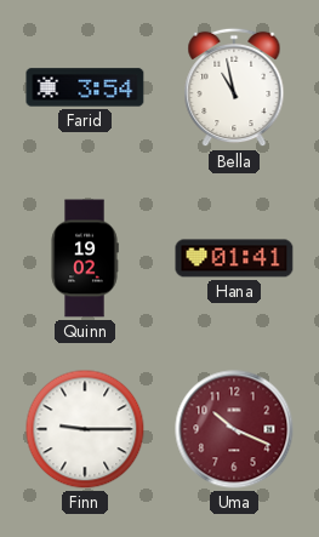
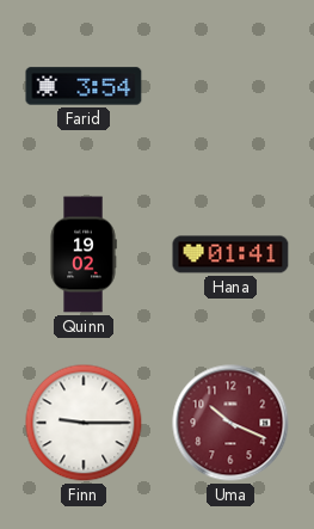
Bella: 10:58 -> none (234, 87)
